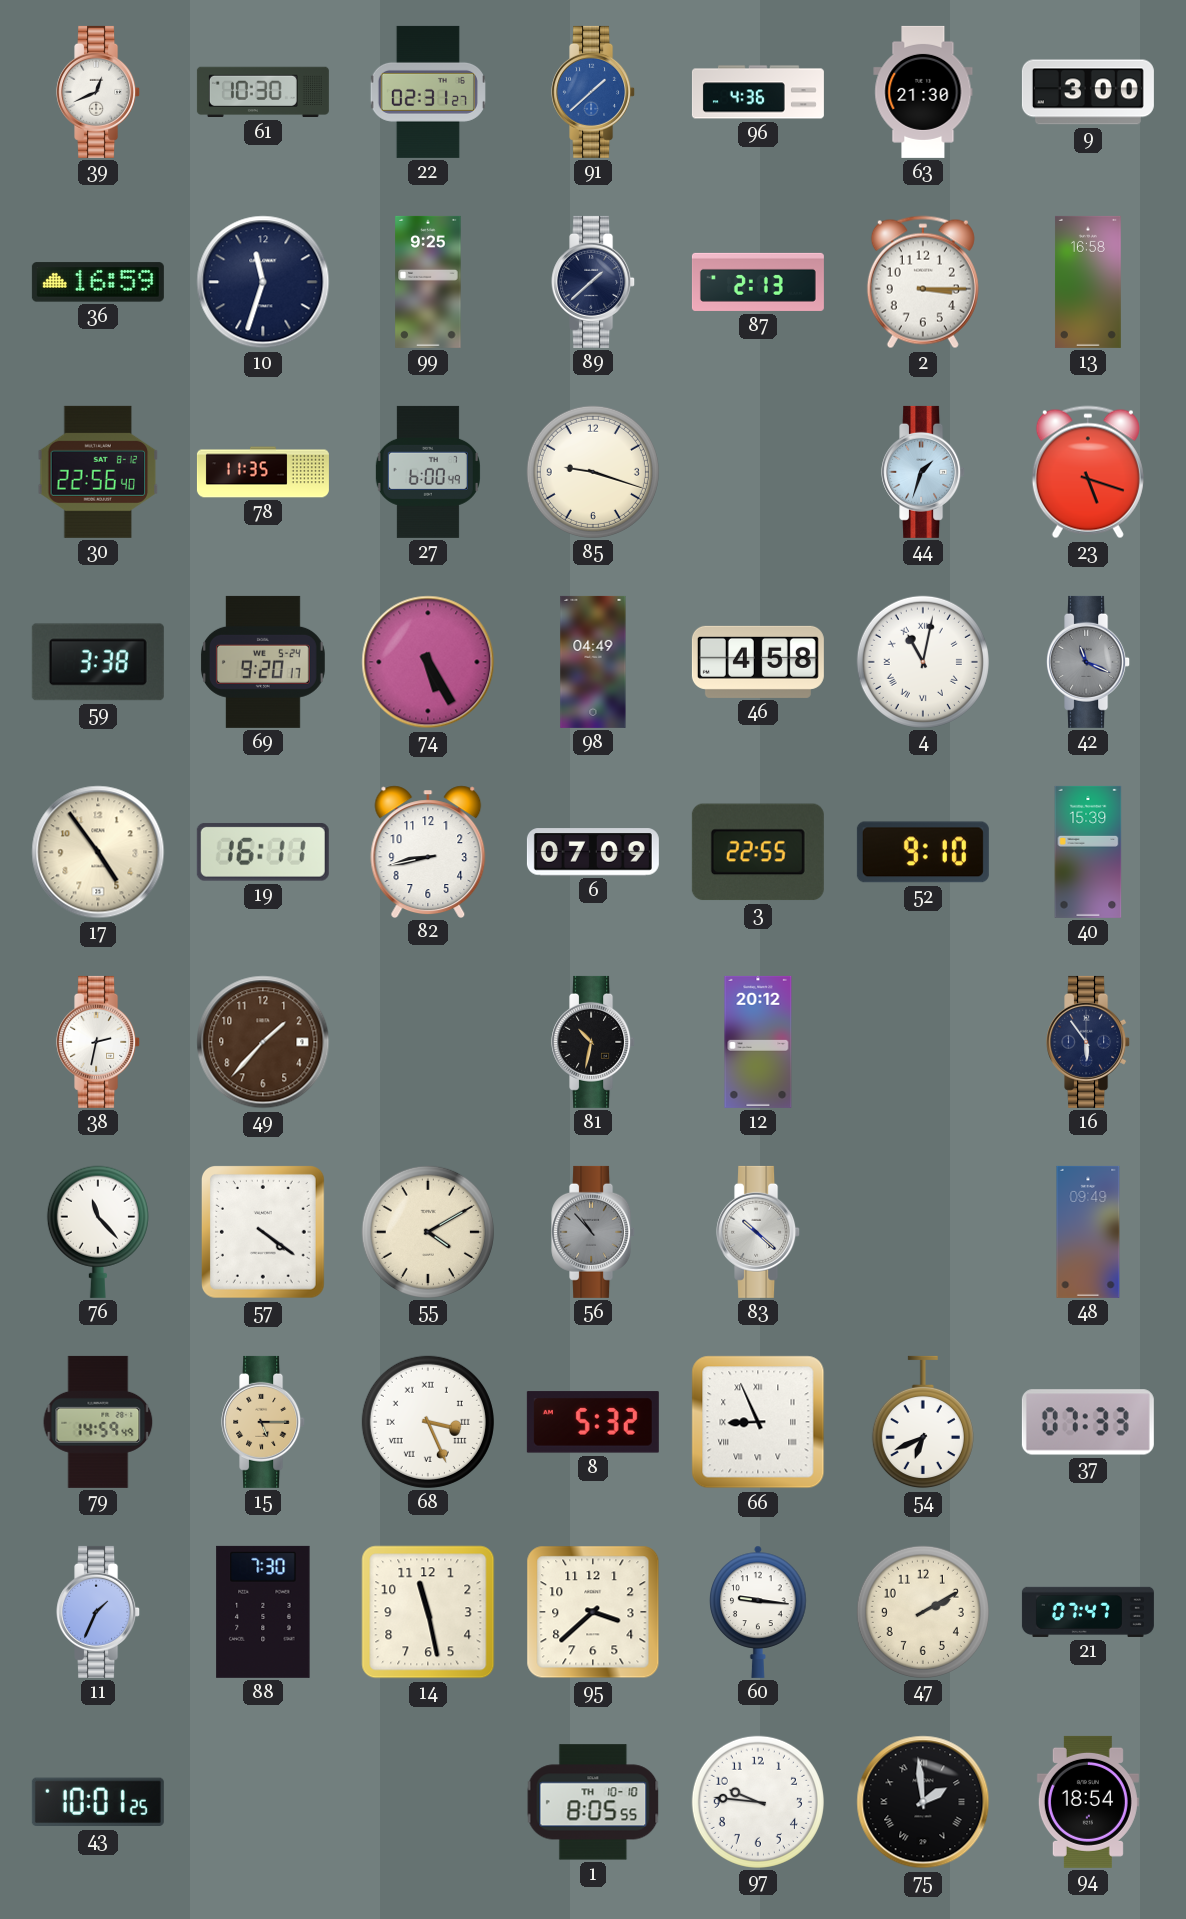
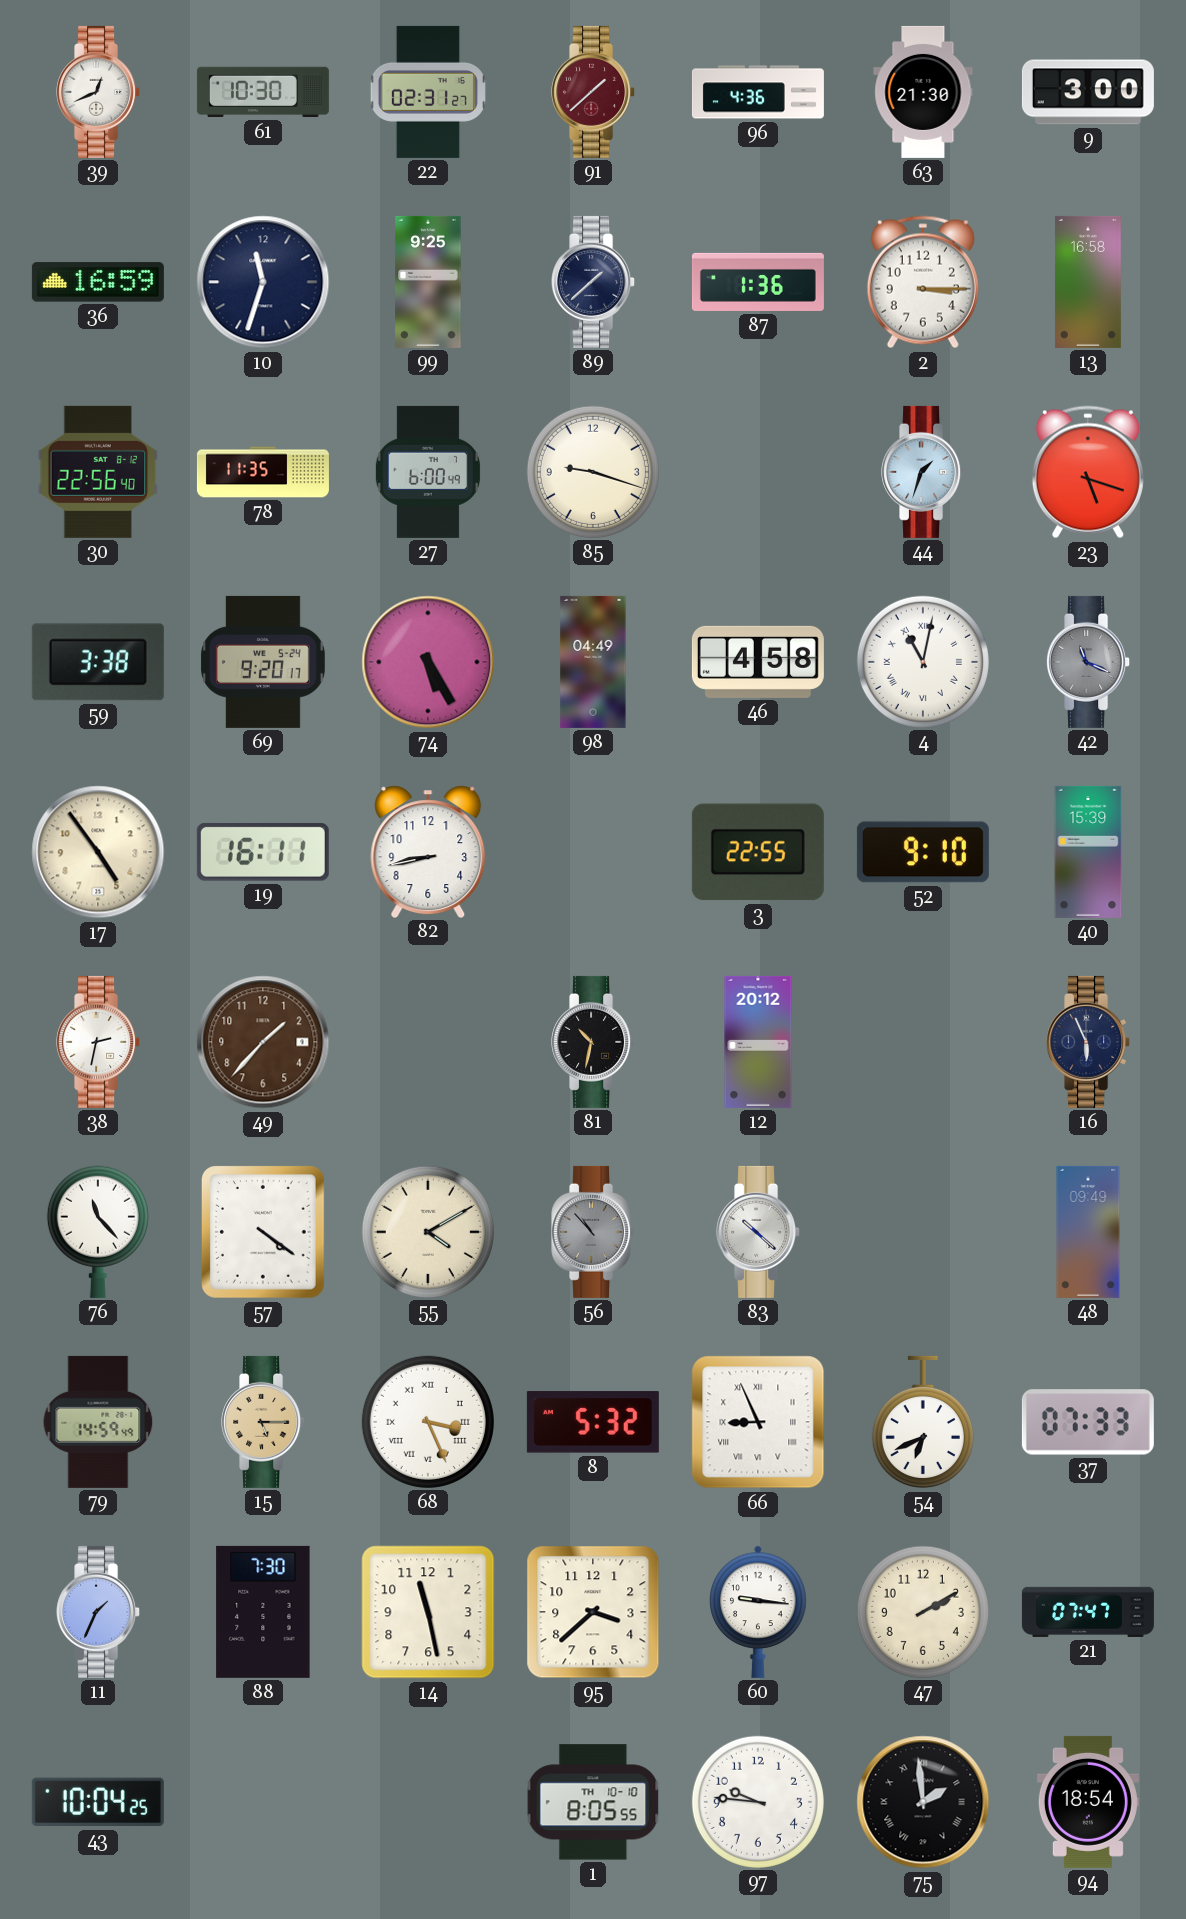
91 dial: blue -> burgundy (594, 92)
87: 2:13 -> 1:36 (758, 282)
6: 07:09 -> none (593, 852)
16: 5:54 -> 5:56 (1089, 1042)
43: 10:01 -> 10:04 (98, 1802)
